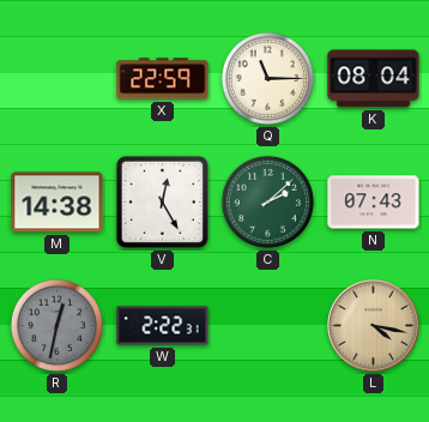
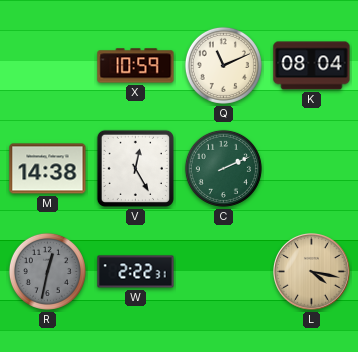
X: 22:59 -> 10:59 (136, 66)
Q: 11:15 -> 11:11 (223, 65)
C: 2:08 -> 2:11 (223, 168)
N: 07:43 -> none (374, 203)
